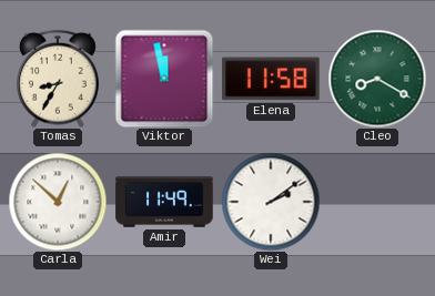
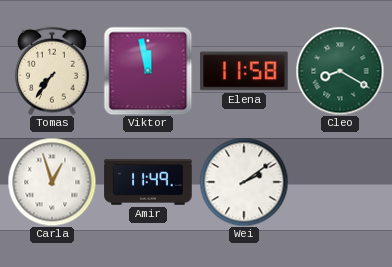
Tomas: 8:35 -> 7:36 (52, 71)
Carla: 12:52 -> 12:57 (52, 182)
